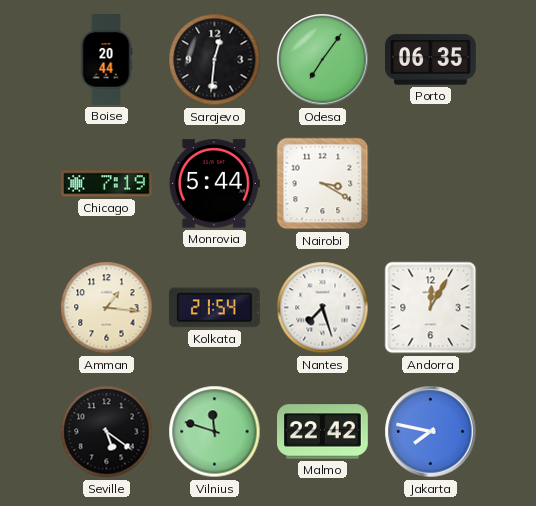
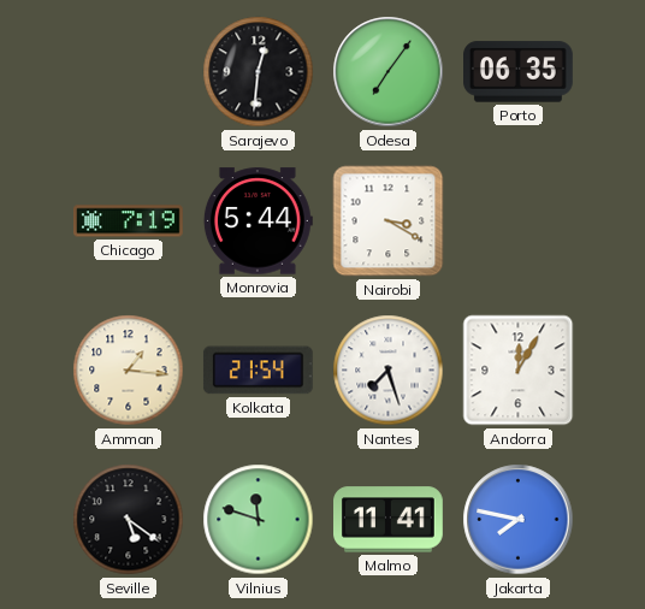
Boise: 20:44 -> none (106, 60)
Malmo: 22:42 -> 11:41 (389, 520)
